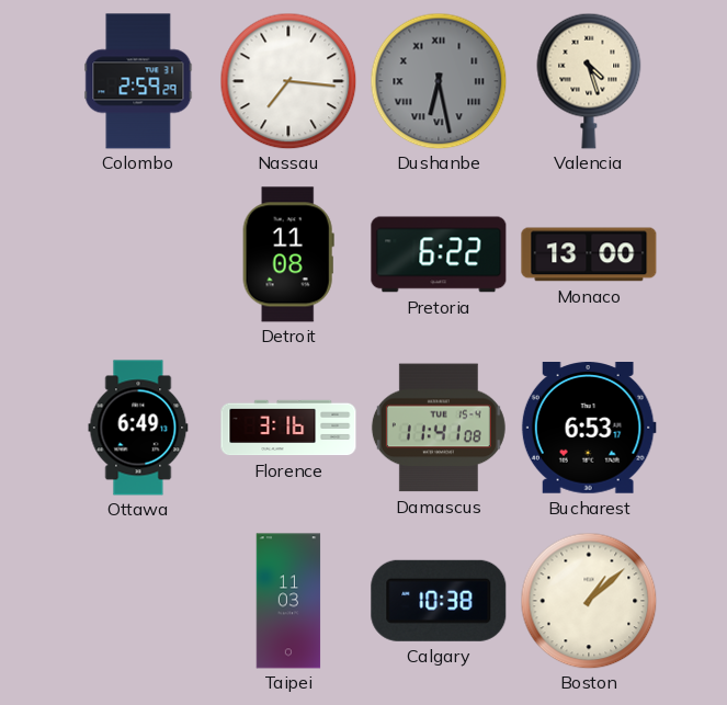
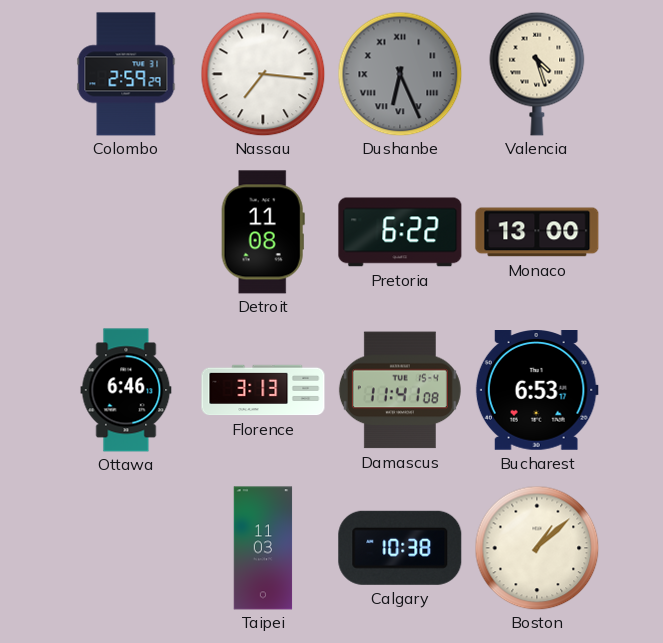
Dushanbe: 6:28 -> 6:26 (400, 74)
Ottawa: 6:49 -> 6:46 (126, 390)
Florence: 3:16 -> 3:13 (263, 390)
